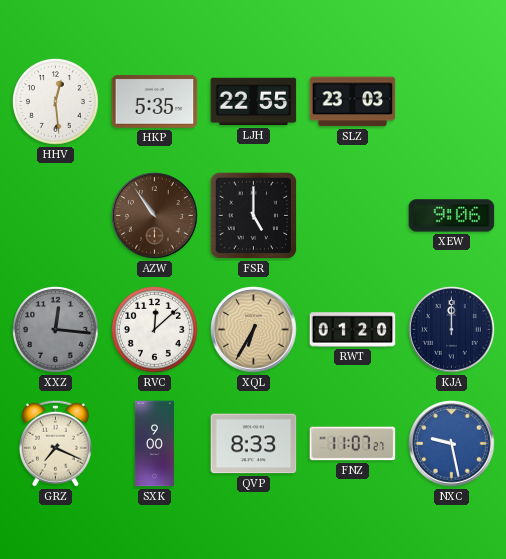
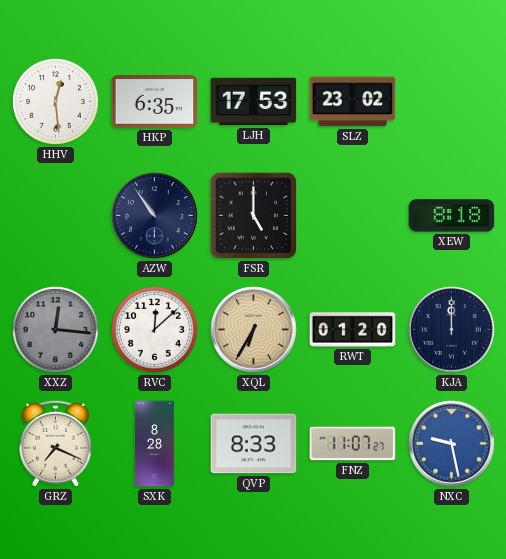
HKP: 5:35 -> 6:35 (155, 102)
LJH: 22:55 -> 17:53 (254, 102)
SLZ: 23:03 -> 23:02 (353, 102)
AZW dial: brown -> navy (155, 216)
XEW: 9:06 -> 8:18 (452, 216)
SXK: 9:00 -> 8:28 (154, 444)
